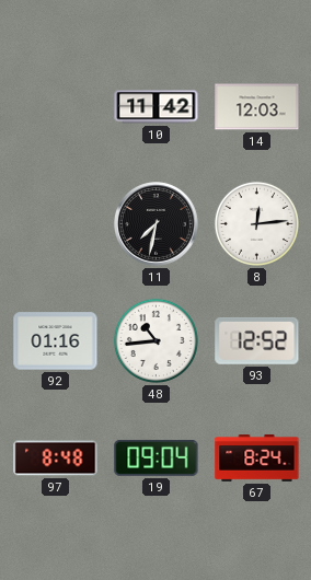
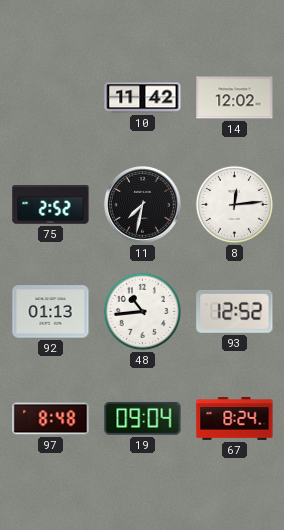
14: 12:03 -> 12:02 (235, 98)
75: none -> 2:52 (51, 205)
92: 01:16 -> 01:13 (51, 312)
